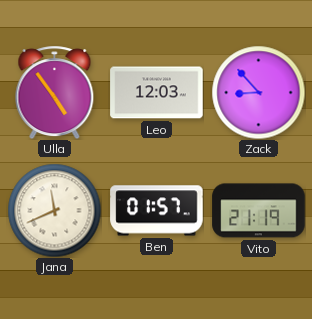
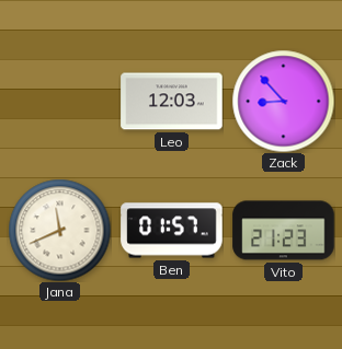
Ulla: 4:54 -> none (55, 92)
Vito: 21:19 -> 21:23 (284, 231)
